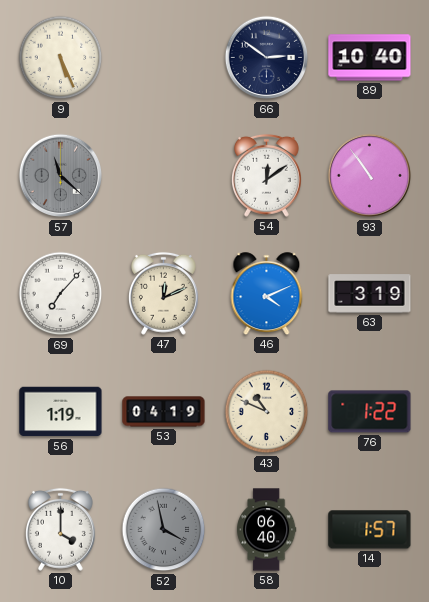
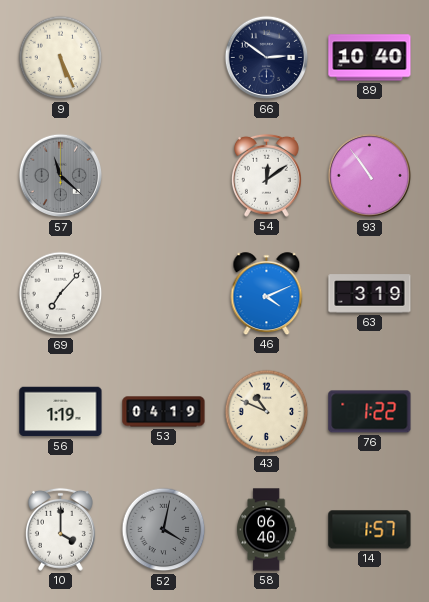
47: 12:11 -> none (163, 293)
52: 3:58 -> 4:02 (164, 530)
